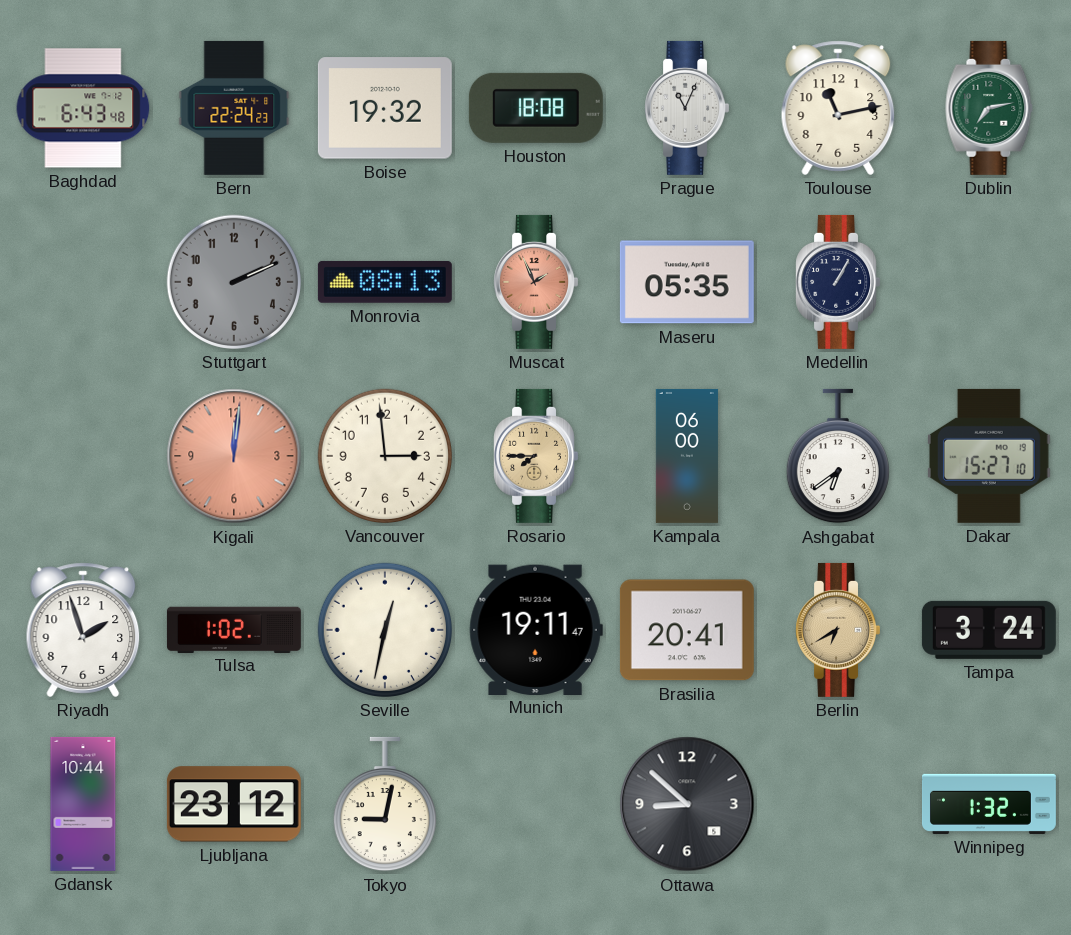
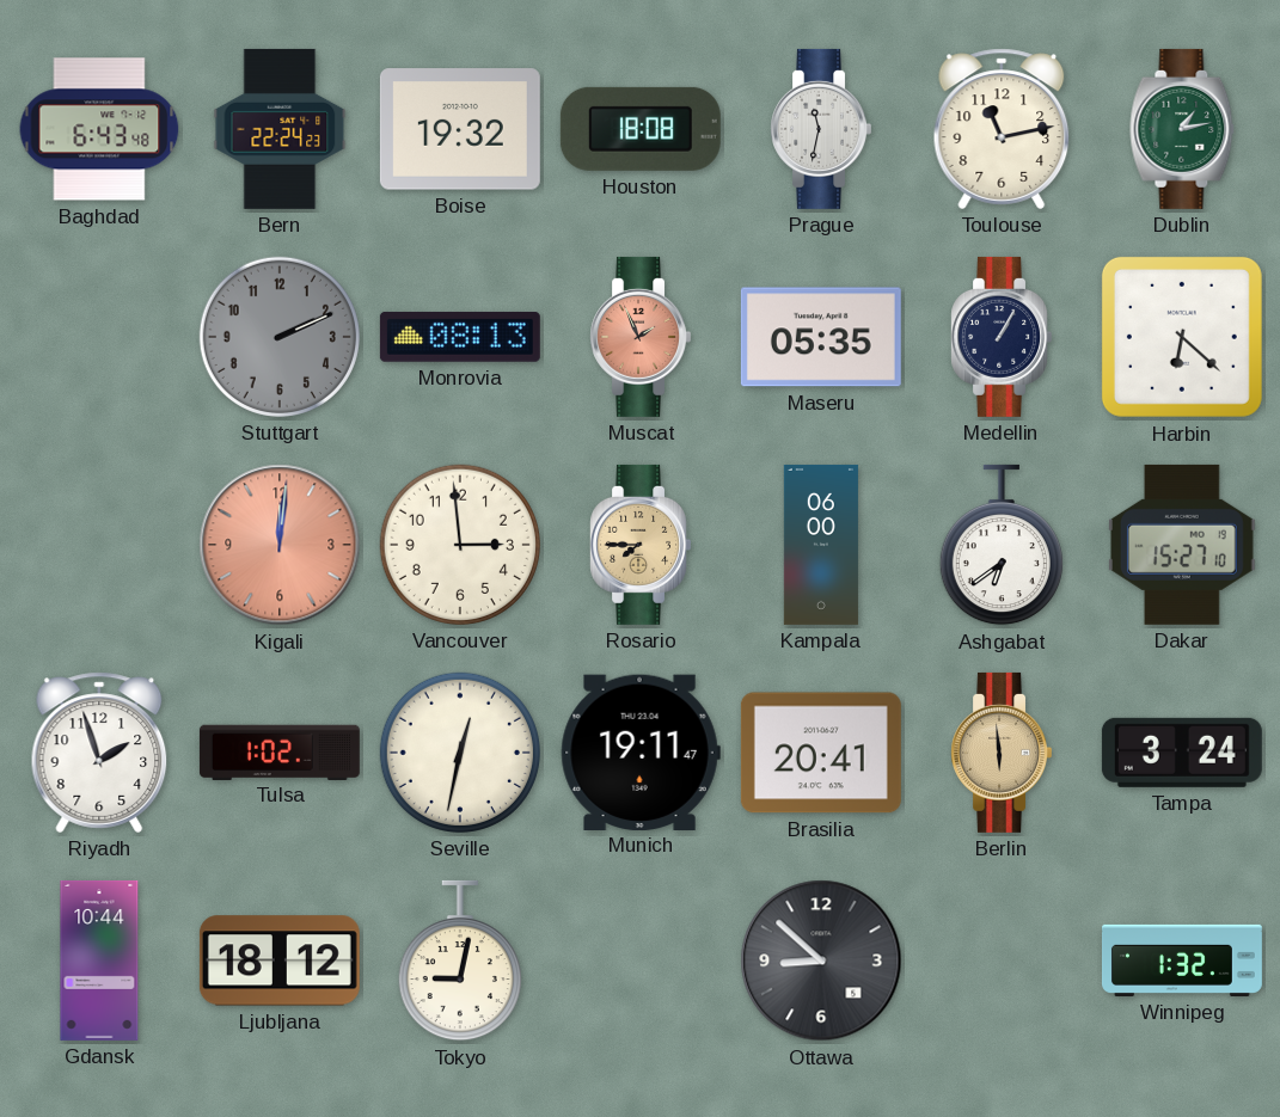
Prague: 11:04 -> 11:32 (820, 129)
Dublin: 7:13 -> 1:13 (1182, 129)
Harbin: none -> 6:22 (1182, 337)
Berlin: 6:40 -> 5:59 (1000, 753)
Ljubljana: 23:12 -> 18:12 (280, 961)
